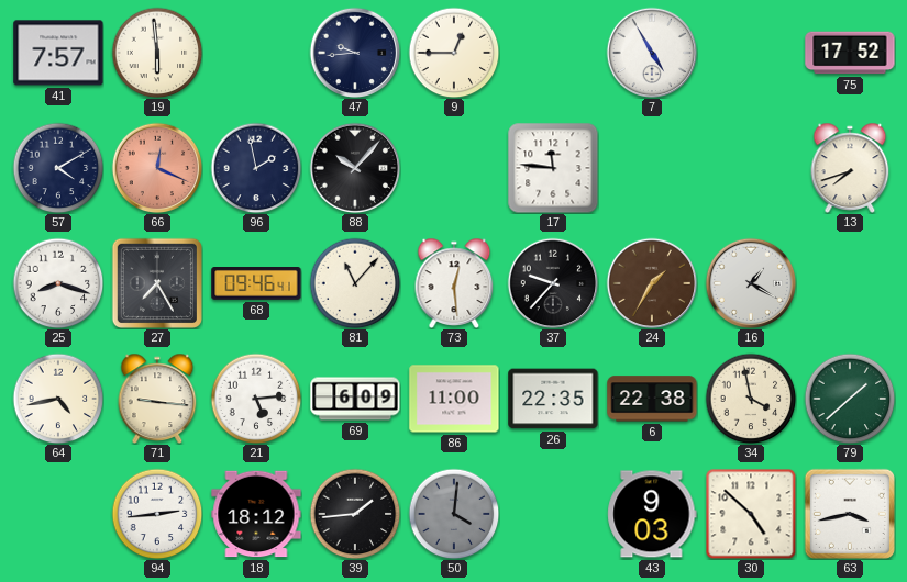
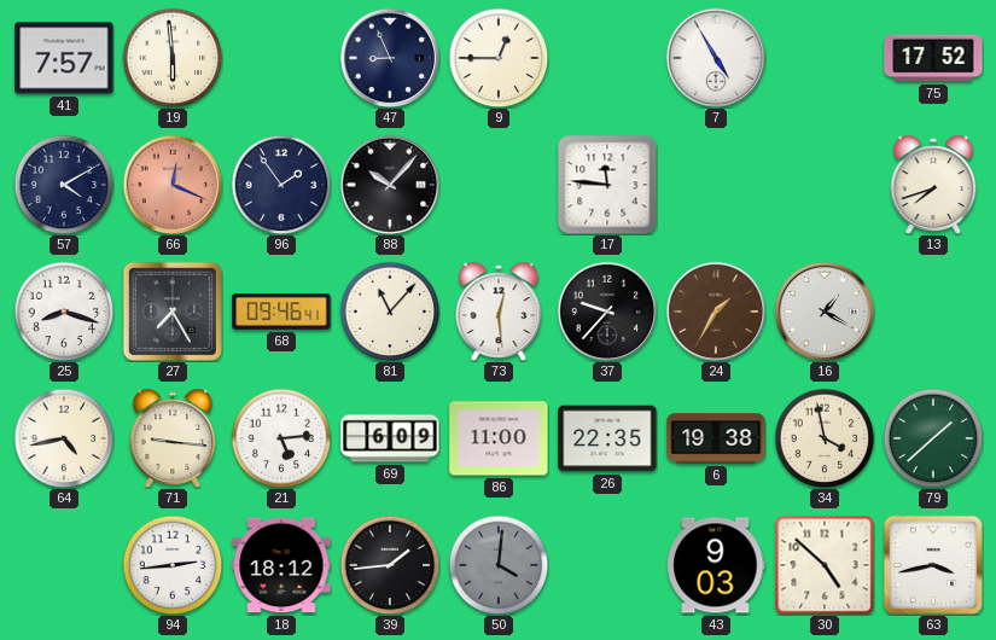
47: 9:44 -> 8:56 (390, 58)
96: 1:58 -> 1:54 (281, 185)
6: 22:38 -> 19:38 (716, 438)
